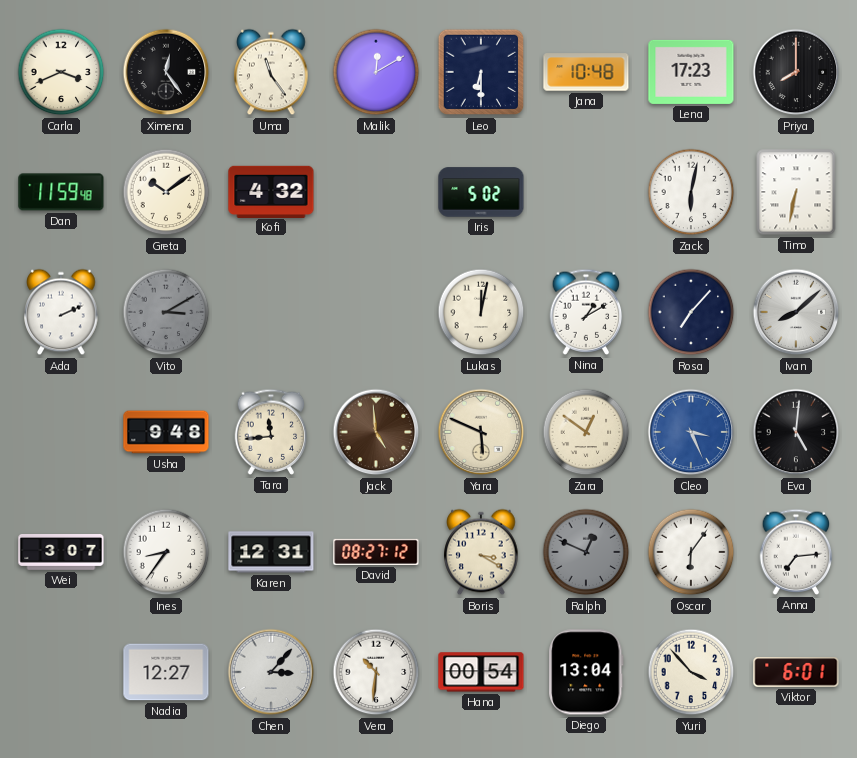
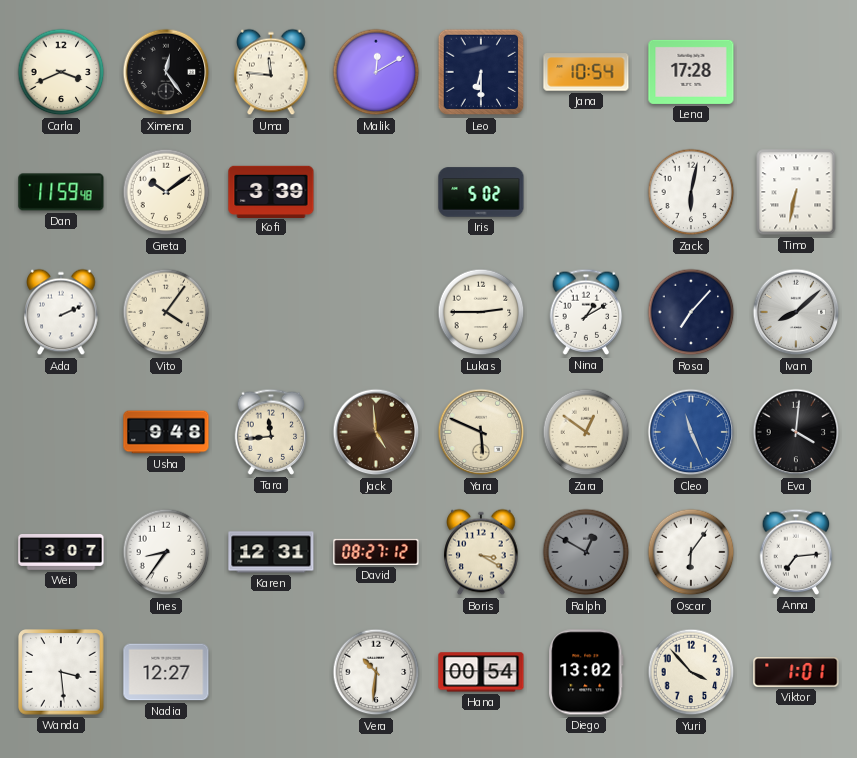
Uma: 11:24 -> 11:46 (271, 72)
Jana: 10:48 -> 10:54 (586, 72)
Lena: 17:23 -> 17:28 (691, 72)
Priya: 8:00 -> none (796, 72)
Kofi: 4:32 -> 3:39 (271, 191)
Vito: 3:10 -> 4:06 (166, 312)
Vito dial: grey -> cream (166, 312)
Lukas: 12:02 -> 2:45 (481, 312)
Cleo: 3:26 -> 11:26 (691, 432)
Eva: 5:01 -> 4:01 (796, 432)
Ralph: 12:49 -> 12:50 (586, 552)
Wanda: none -> 3:29 (61, 672)
Chen: 3:07 -> none (271, 672)
Diego: 13:04 -> 13:02 (586, 672)
Viktor: 6:01 -> 1:01 (796, 672)
